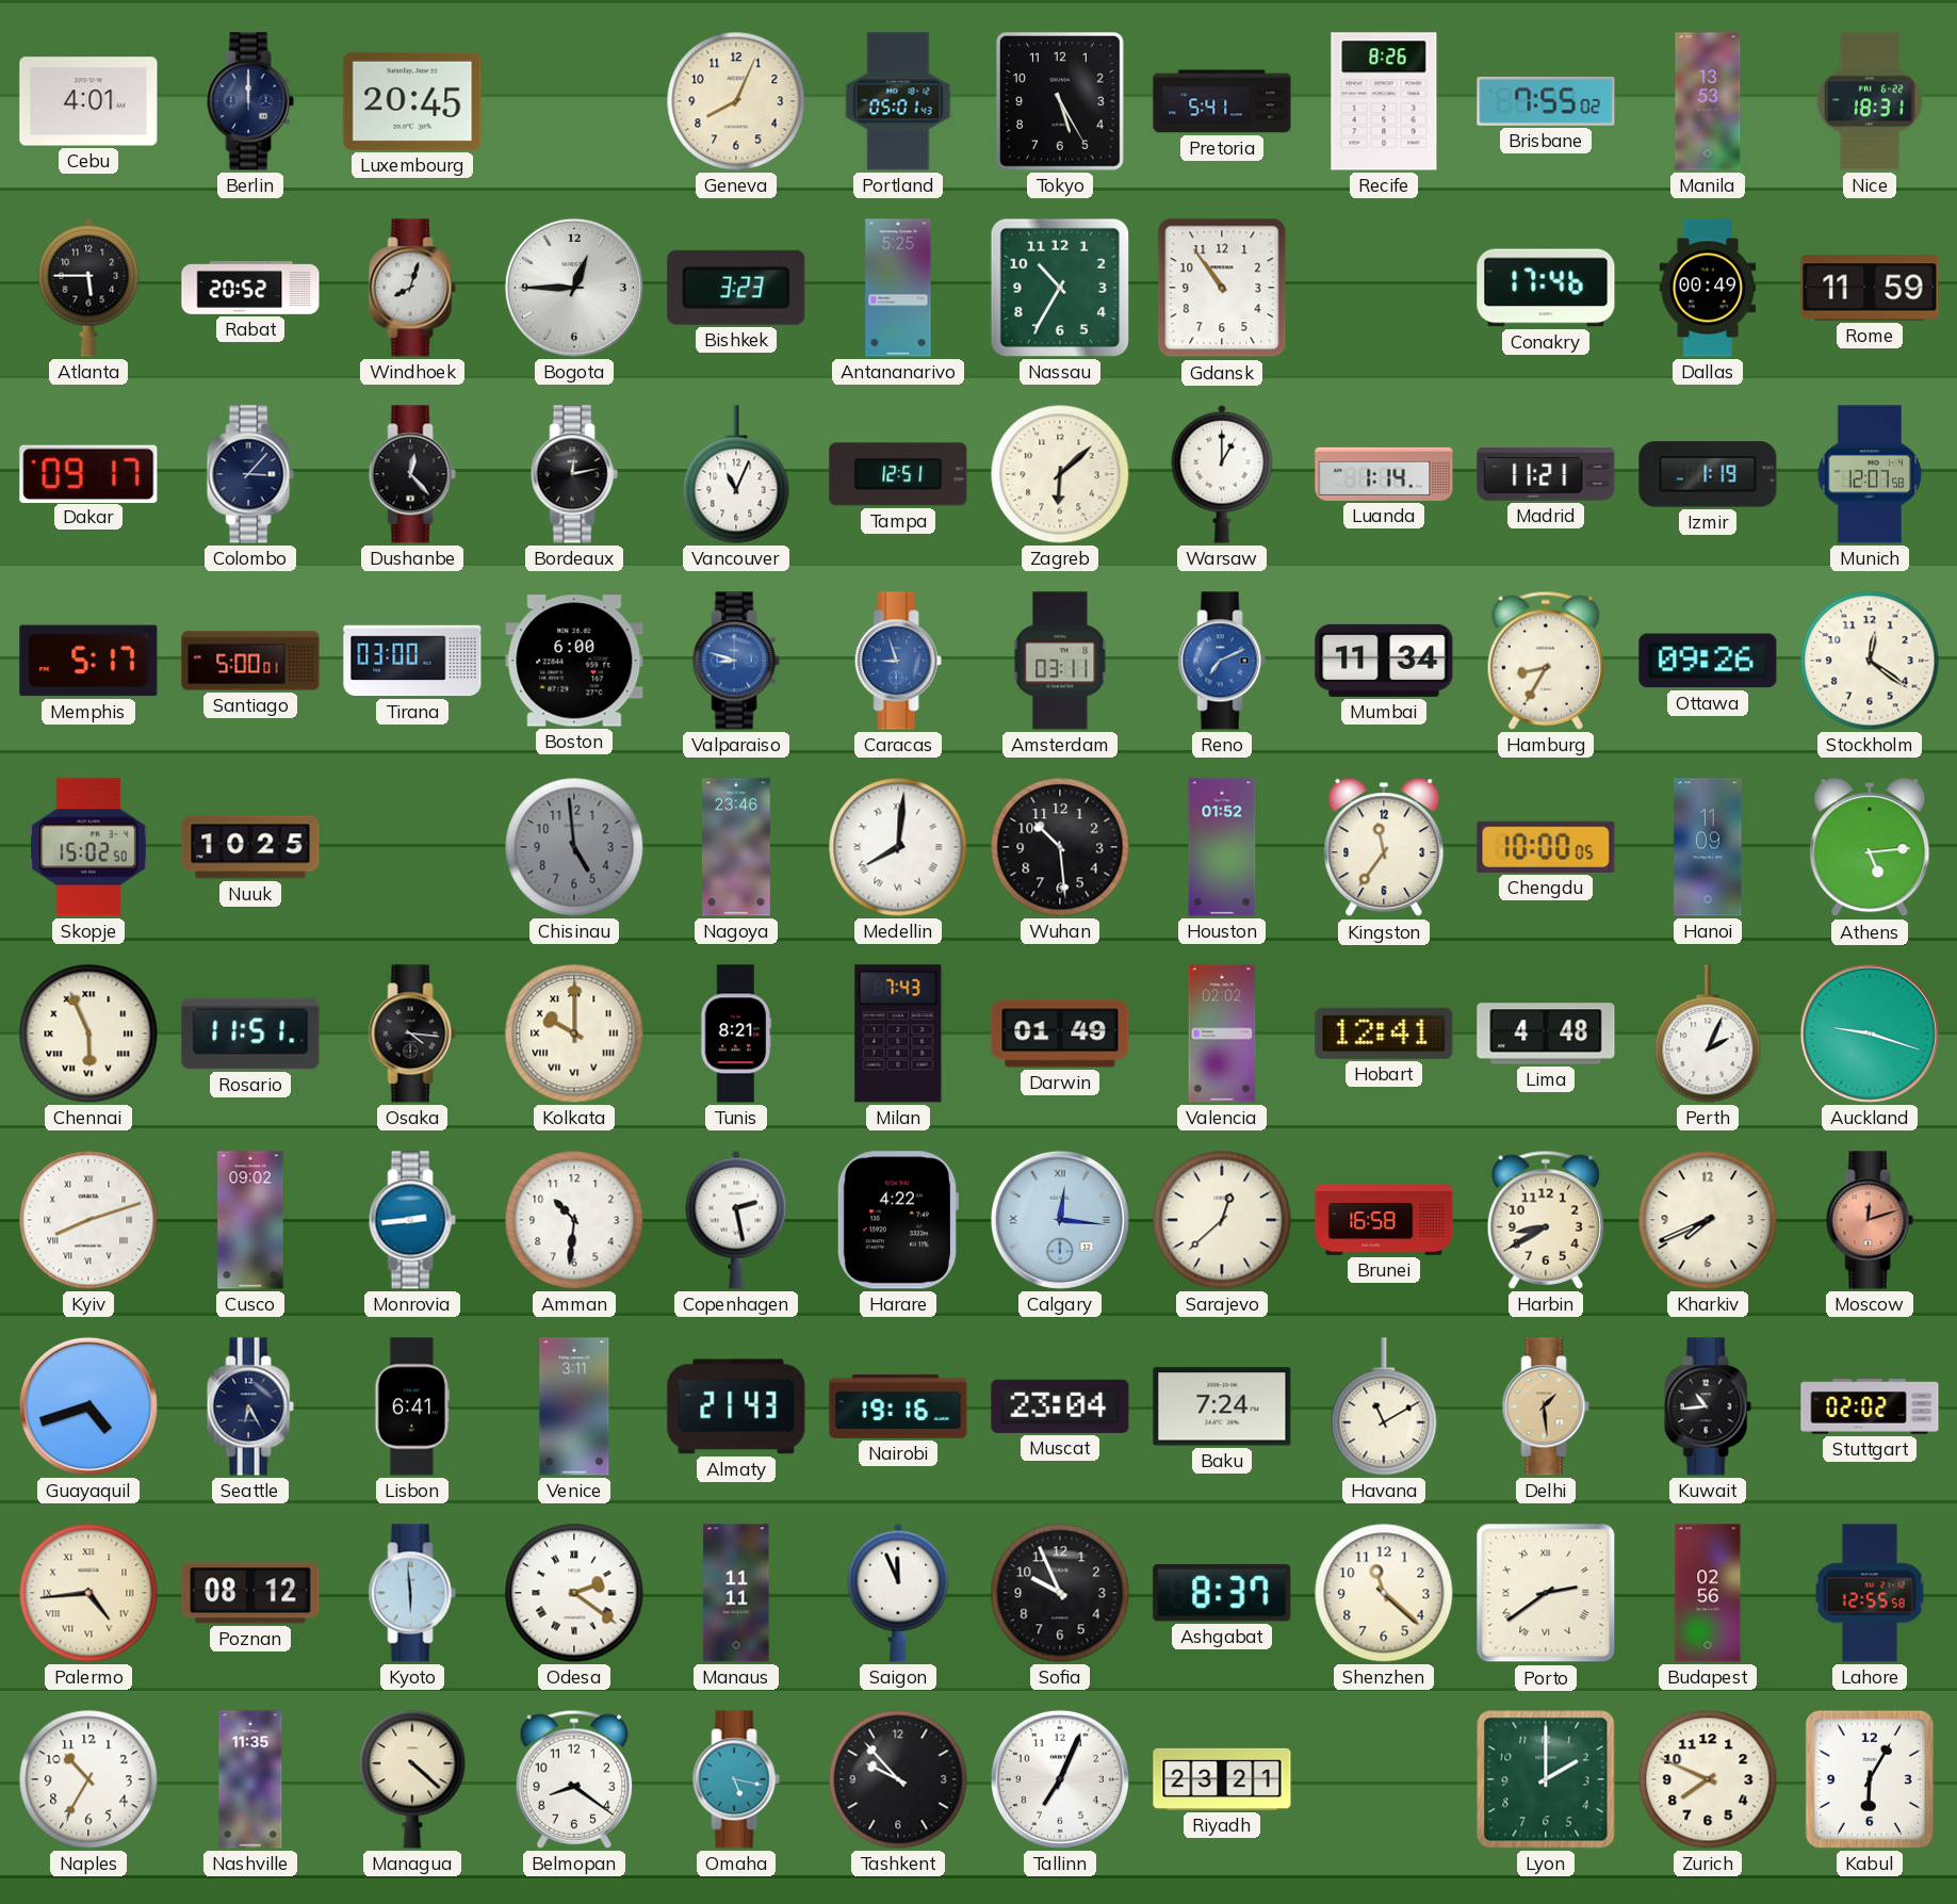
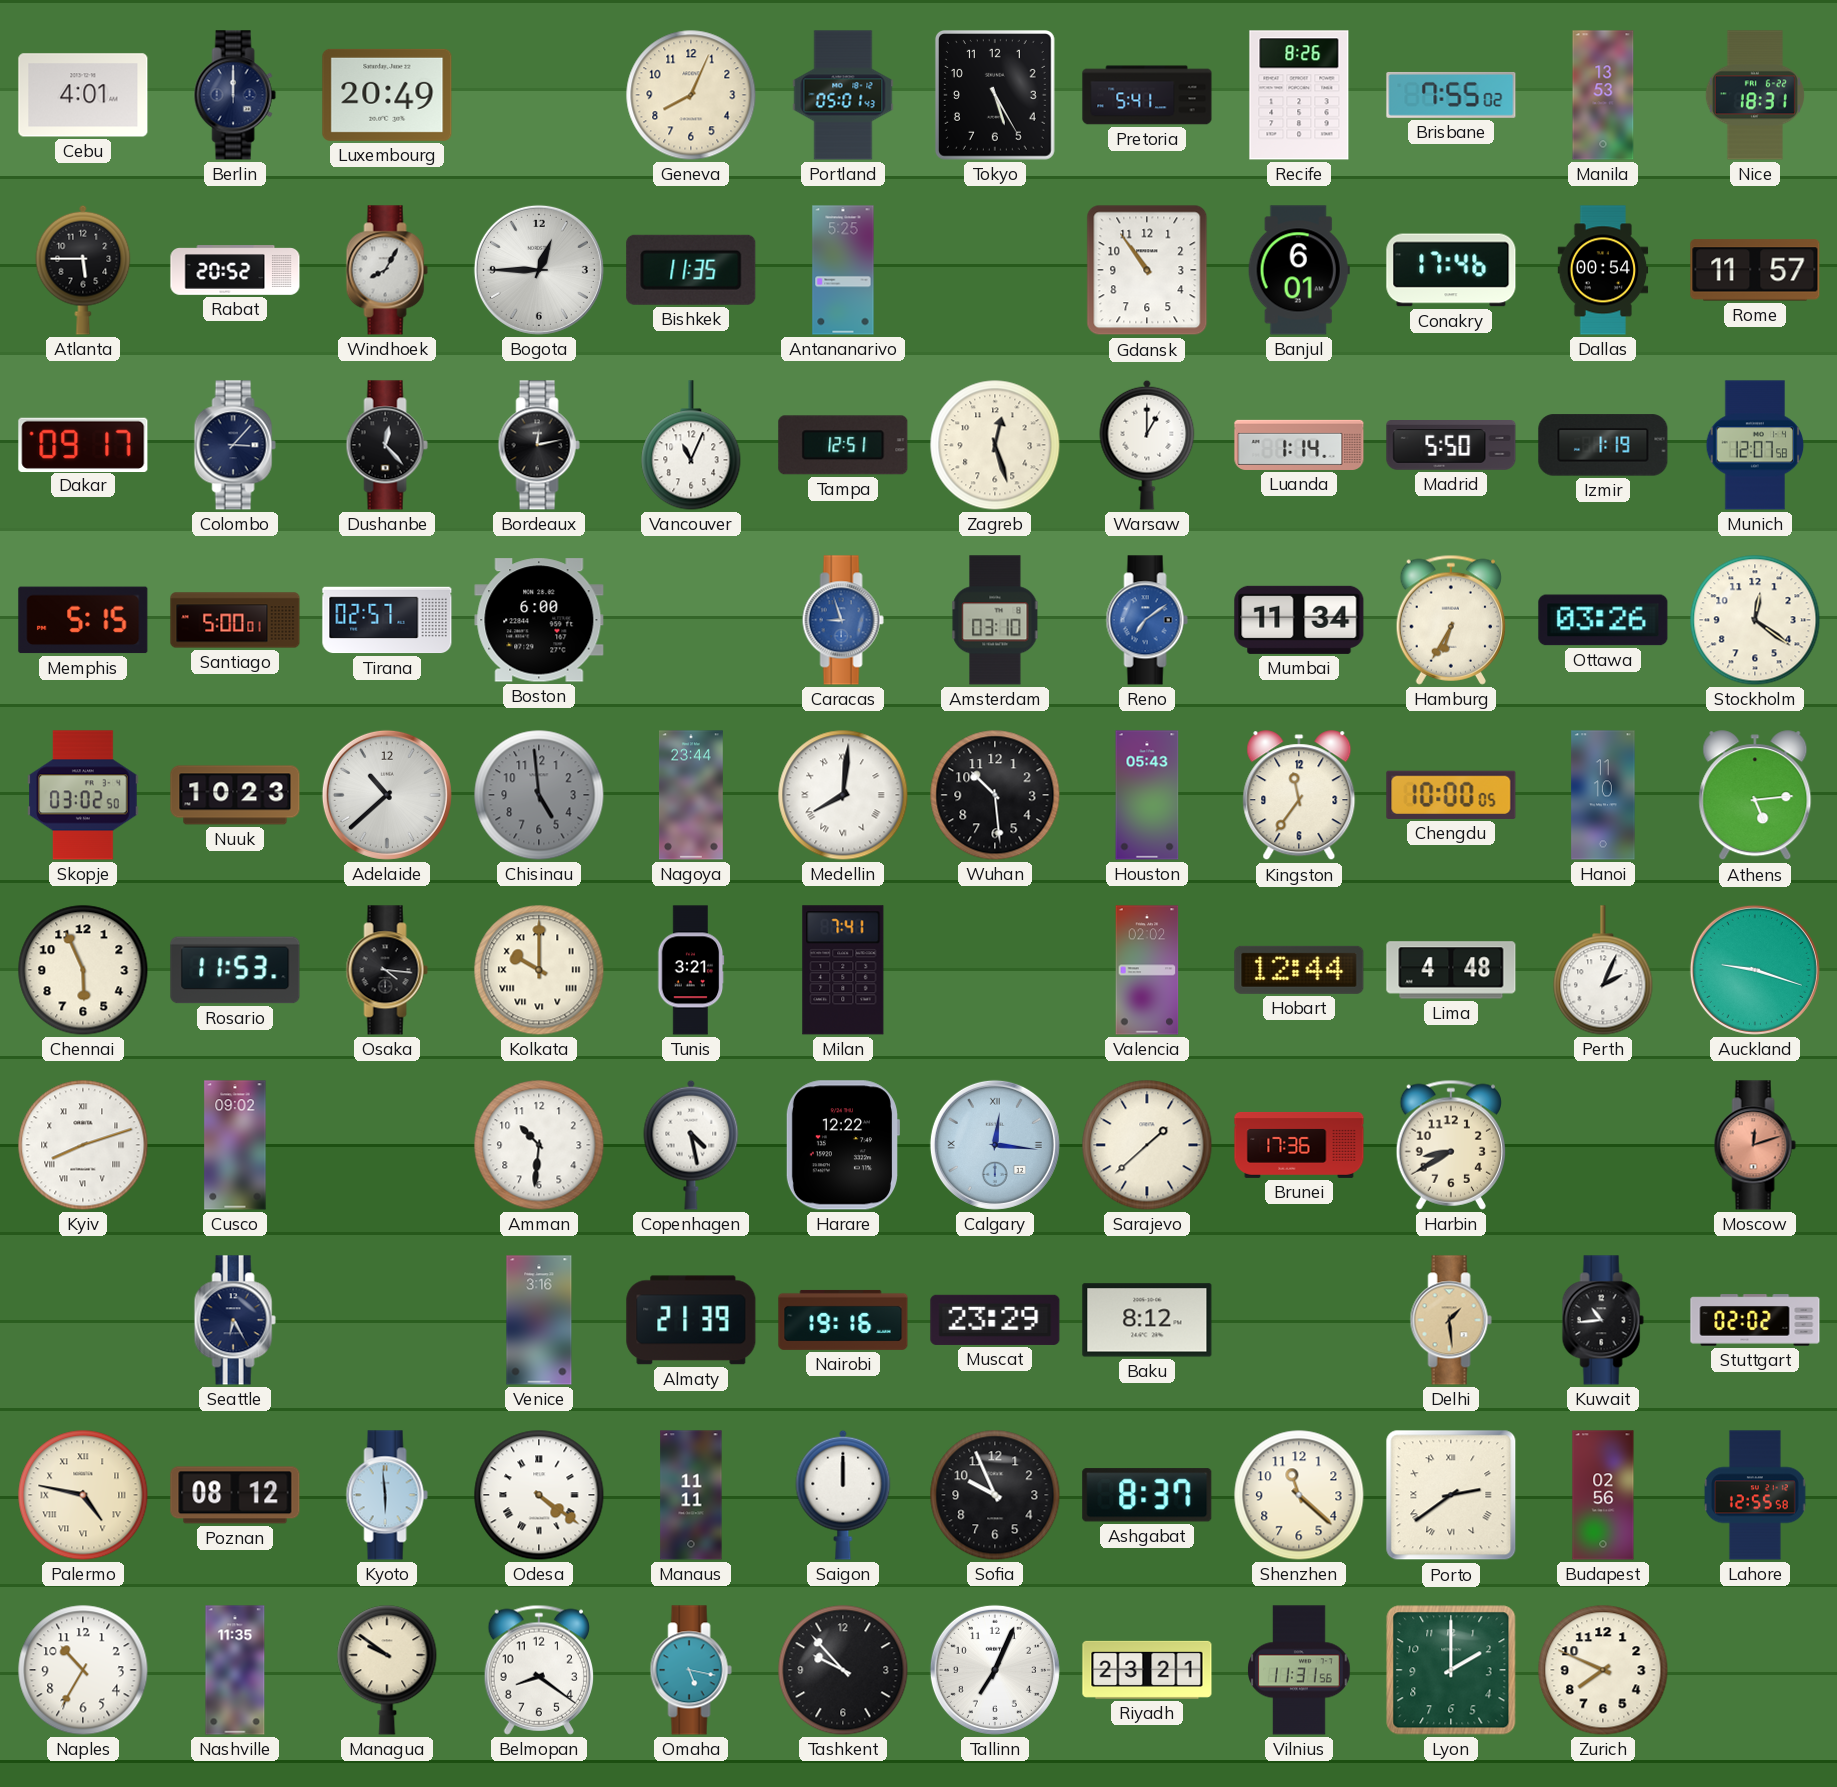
Luxembourg: 20:45 -> 20:49 (387, 95)
Windhoek: 8:03 -> 8:05 (387, 270)
Bishkek: 3:23 -> 11:35 (691, 270)
Nassau: 10:35 -> none (1060, 288)
Banjul: none -> 6:01 (1299, 270)
Dallas: 00:49 -> 00:54 (1603, 270)
Rome: 11:59 -> 11:57 (1755, 270)
Zagreb: 6:08 -> 12:27 (995, 445)
Madrid: 11:21 -> 5:50 (1451, 446)
Memphis: 5:17 -> 5:15 (83, 620)
Tirana: 03:00 -> 02:57 (387, 620)
Valparaiso: 8:48 -> none (736, 661)
Amsterdam: 03:11 -> 03:10 (995, 620)
Reno: 7:11 -> 7:09 (1147, 620)
Hamburg: 8:35 -> 6:35 (1450, 620)
Ottawa: 09:26 -> 03:26 (1603, 620)
Skopje: 15:02 -> 03:02 (83, 795)
Nuuk: 10:25 -> 10:23 (235, 795)
Adelaide: none -> 10:38 (387, 795)
Nagoya: 23:46 -> 23:44 (692, 795)
Houston: 01:52 -> 05:43 (1147, 795)
Hanoi: 11:09 -> 11:10 (1603, 795)
Chennai numerals: Roman -> Arabic (83, 970)
Rosario: 11:51 -> 11:53 (235, 970)
Tunis: 8:21 -> 3:21 (691, 970)
Milan: 7:43 -> 7:41 (843, 970)
Darwin: 01:49 -> none (1060, 1034)
Hobart: 12:41 -> 12:44 (1299, 970)
Monrovia: 2:44 -> none (412, 1220)
Copenhagen: 2:28 -> 4:28 (691, 1145)
Harare: 4:22 -> 12:22 (842, 1145)
Sarajevo: 12:38 -> 1:38 (1147, 1145)
Brunei: 16:58 -> 17:36 (1299, 1145)
Kharkiv: 7:41 -> none (1708, 1220)
Guayaquil: 4:42 -> none (88, 1406)
Lisbon: 6:41 -> none (411, 1406)
Venice: 3:11 -> 3:16 (539, 1320)
Almaty: 21:43 -> 21:39 (691, 1320)
Muscat: 23:04 -> 23:29 (995, 1320)
Baku: 7:24 -> 8:12 (1147, 1320)
Havana: 11:10 -> none (1384, 1406)
Palermo: 4:44 -> 4:47 (83, 1495)
Odesa: 2:21 -> 4:21 (539, 1495)
Saigon: 11:56 -> 12:00 (843, 1495)
Managua: 4:22 -> 9:51 (387, 1670)
Vilnius: none -> 11:31 (1299, 1670)
Kabul: 6:05 -> none (1870, 1779)
